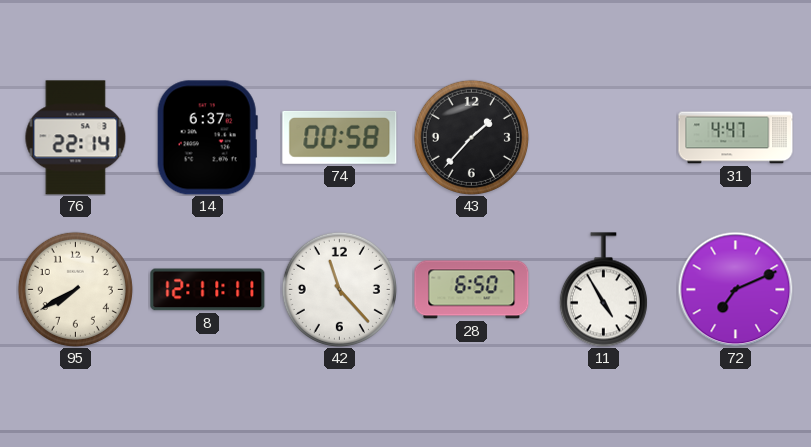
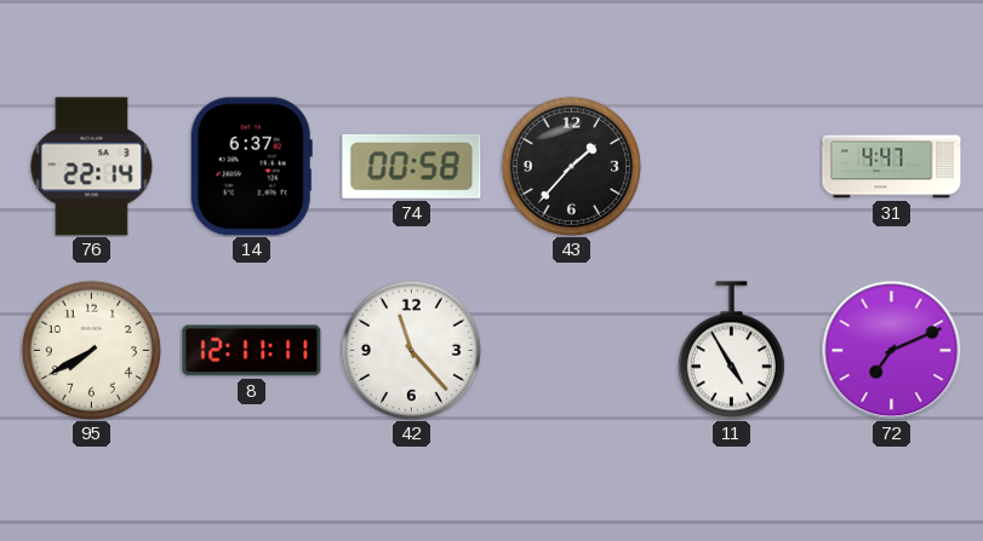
28: 6:50 -> none (472, 290)
